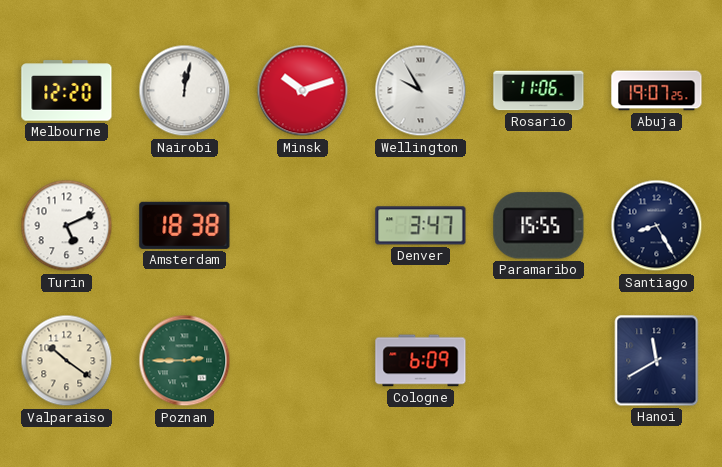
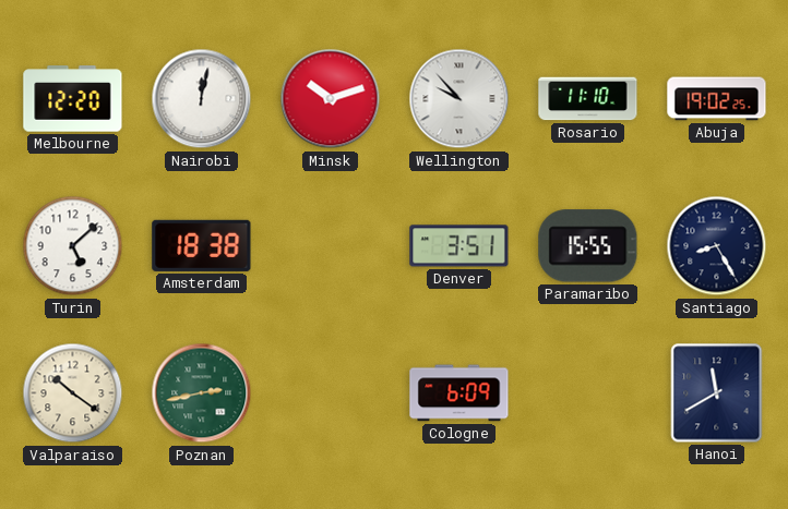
Wellington: 9:55 -> 9:53 (459, 99)
Rosario: 11:06 -> 11:10 (588, 99)
Abuja: 19:07 -> 19:02 (717, 99)
Turin: 5:11 -> 5:08 (73, 246)
Denver: 3:47 -> 3:51 (459, 246)
Poznan: 2:45 -> 2:43 (202, 393)
